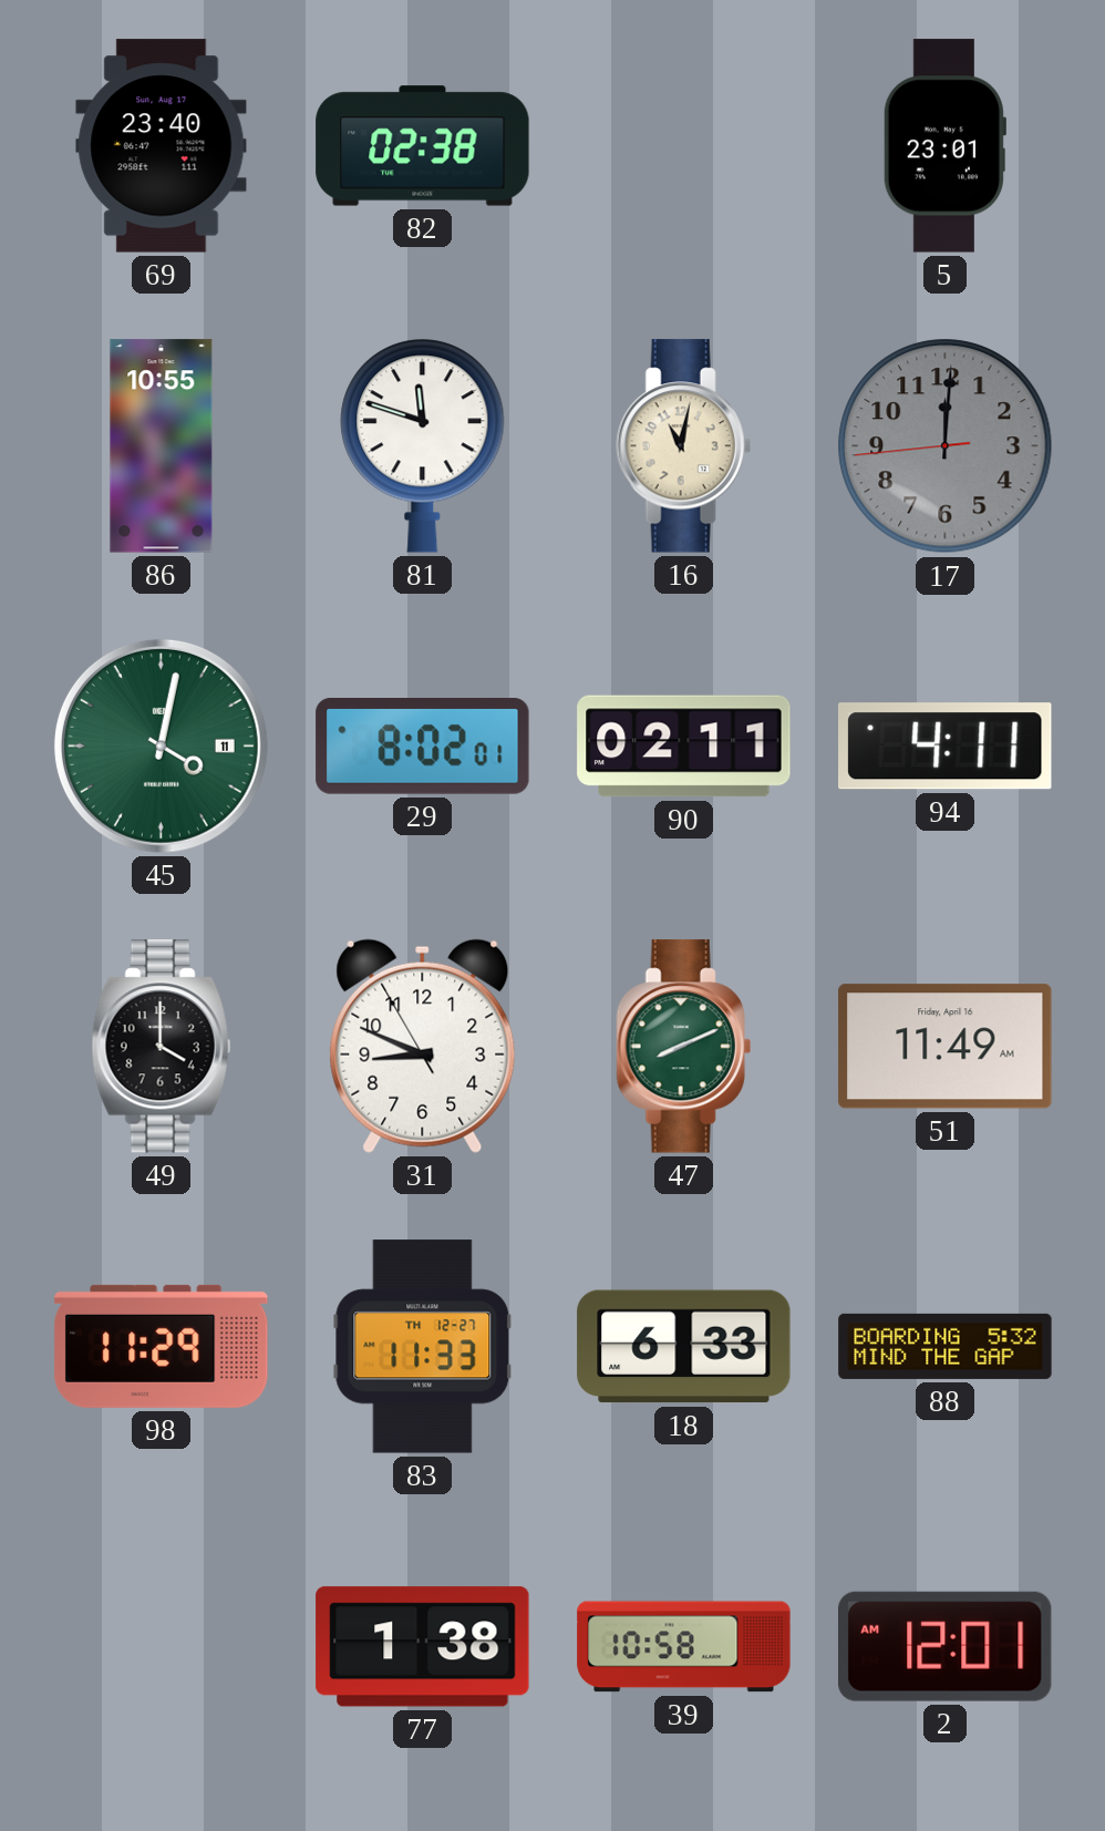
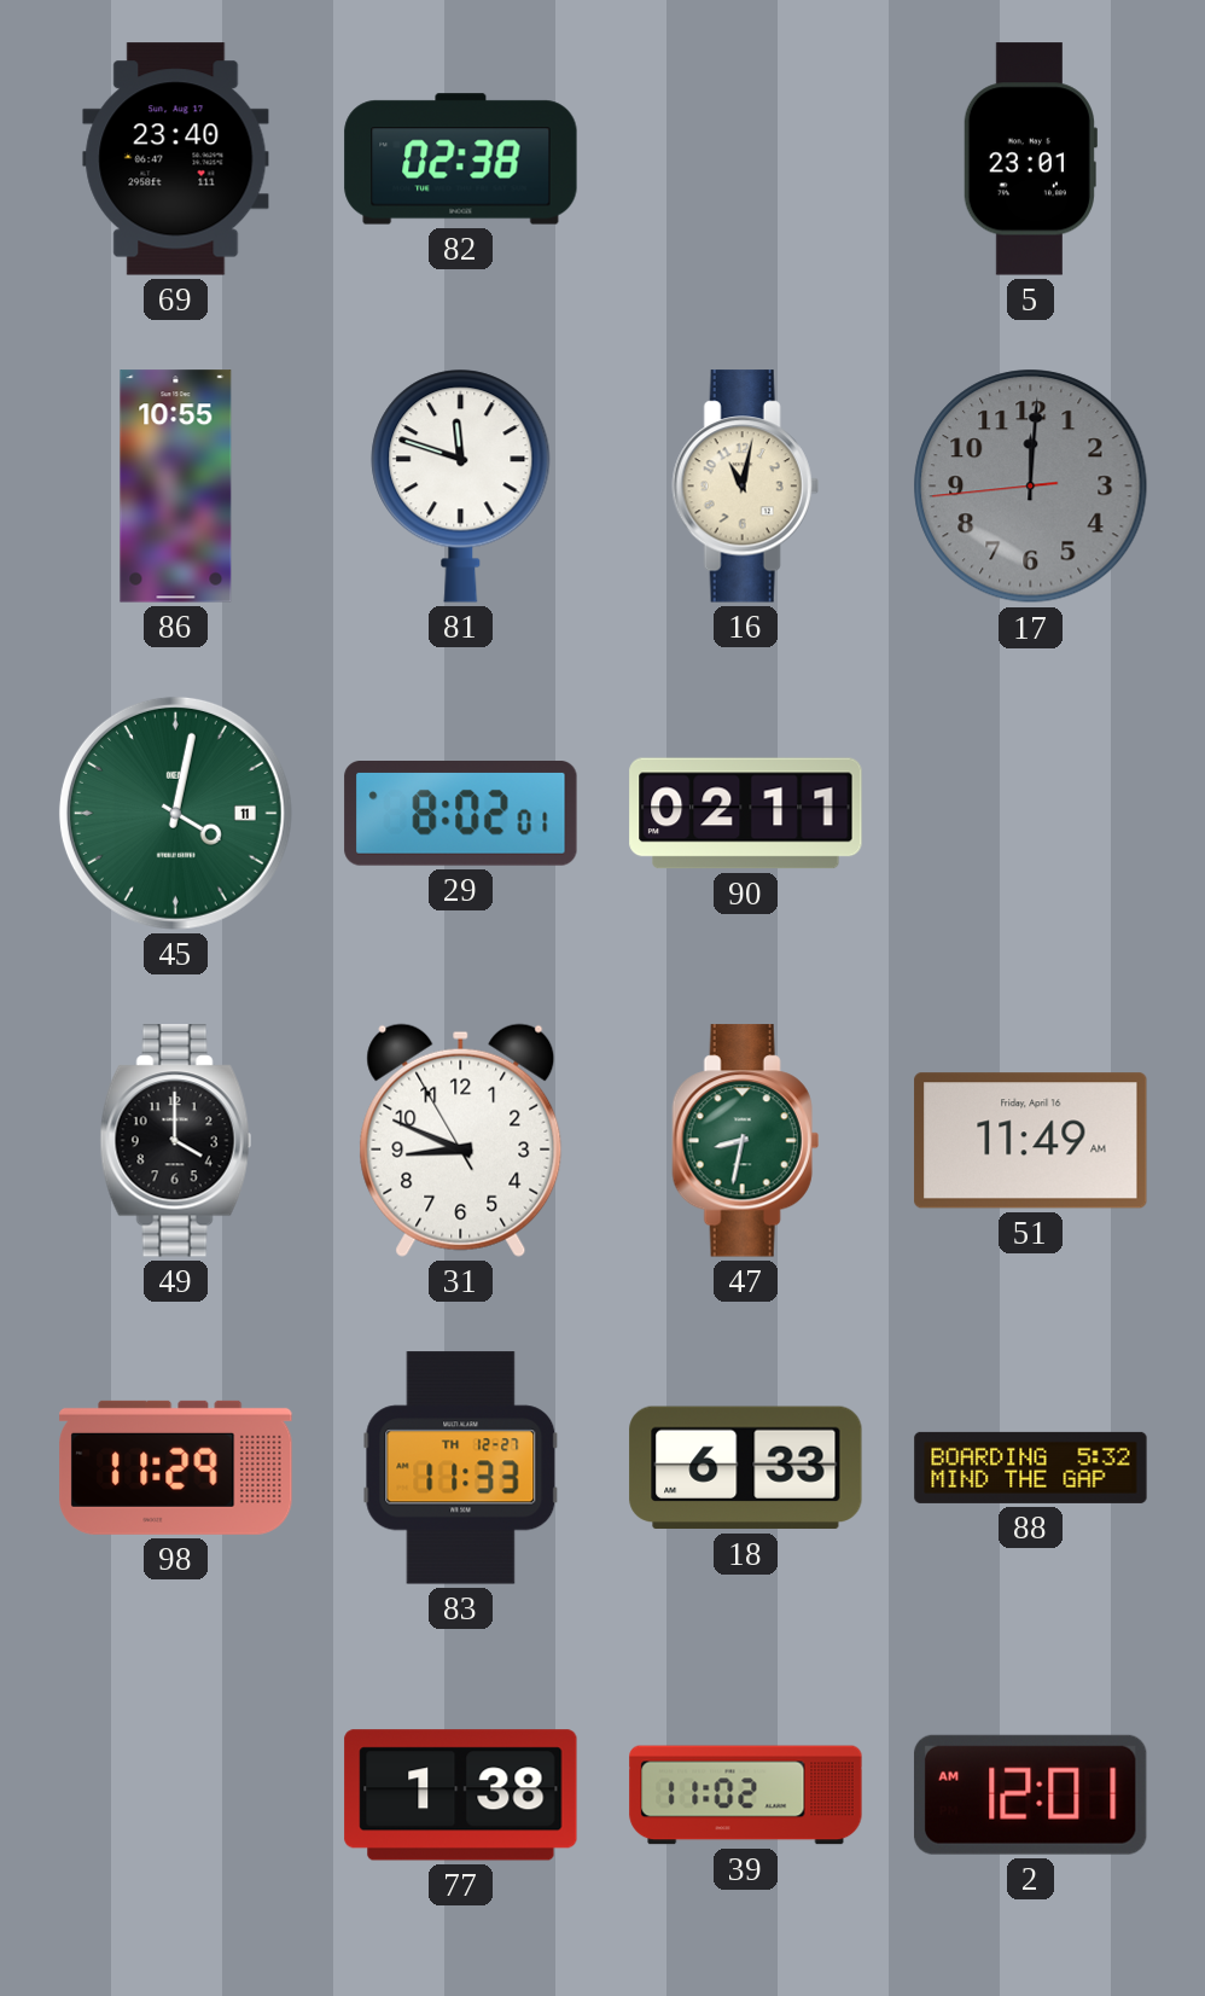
94: 4:11 -> none (946, 747)
47: 8:11 -> 8:32 (745, 1141)
39: 10:58 -> 11:02 (746, 1796)
